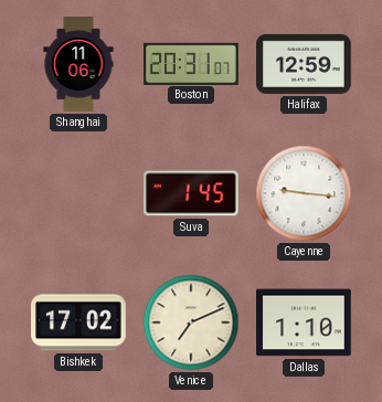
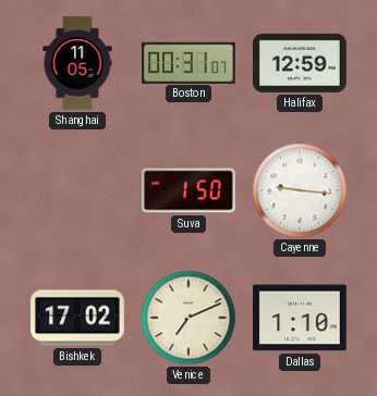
Shanghai: 11:06 -> 11:05 (77, 63)
Boston: 20:31 -> 00:31 (190, 62)
Suva: 1:45 -> 1:50 (190, 190)
